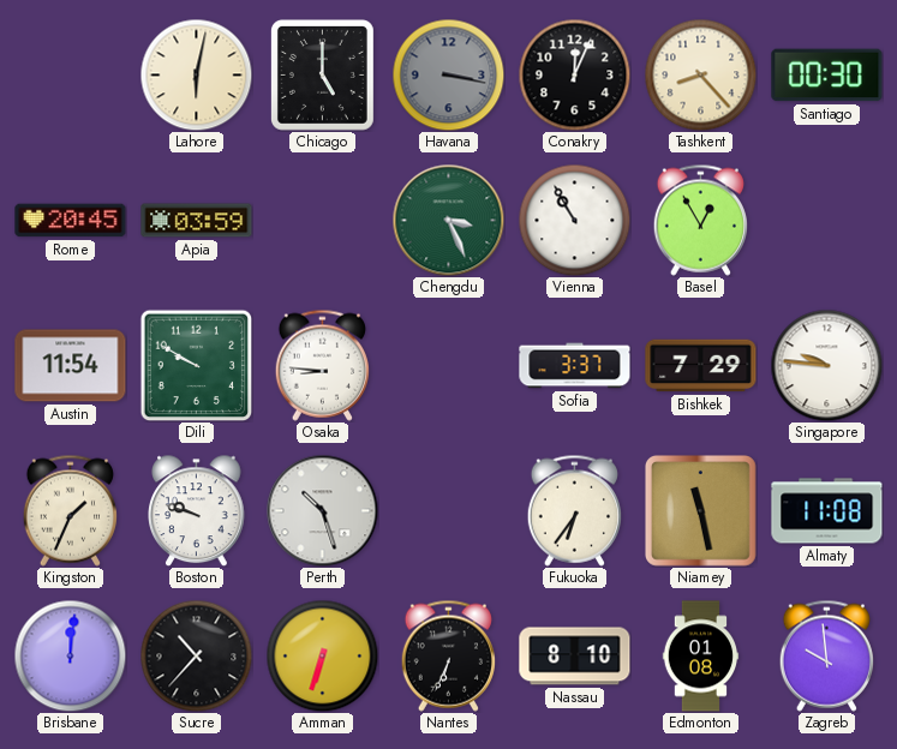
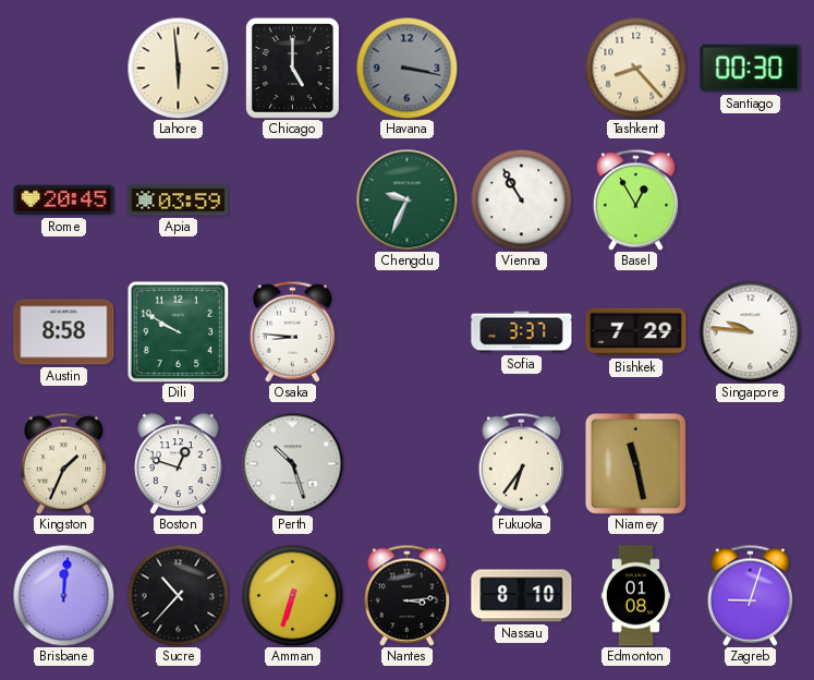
Lahore: 6:02 -> 5:59 (178, 68)
Conakry: 12:04 -> none (574, 74)
Chengdu: 3:26 -> 9:34 (406, 199)
Austin: 11:54 -> 8:58 (64, 332)
Boston: 9:48 -> 12:48 (179, 463)
Almaty: 11:08 -> none (827, 511)
Nantes: 6:34 -> 3:14 (406, 595)
Zagreb: 9:59 -> 9:03 (750, 595)
